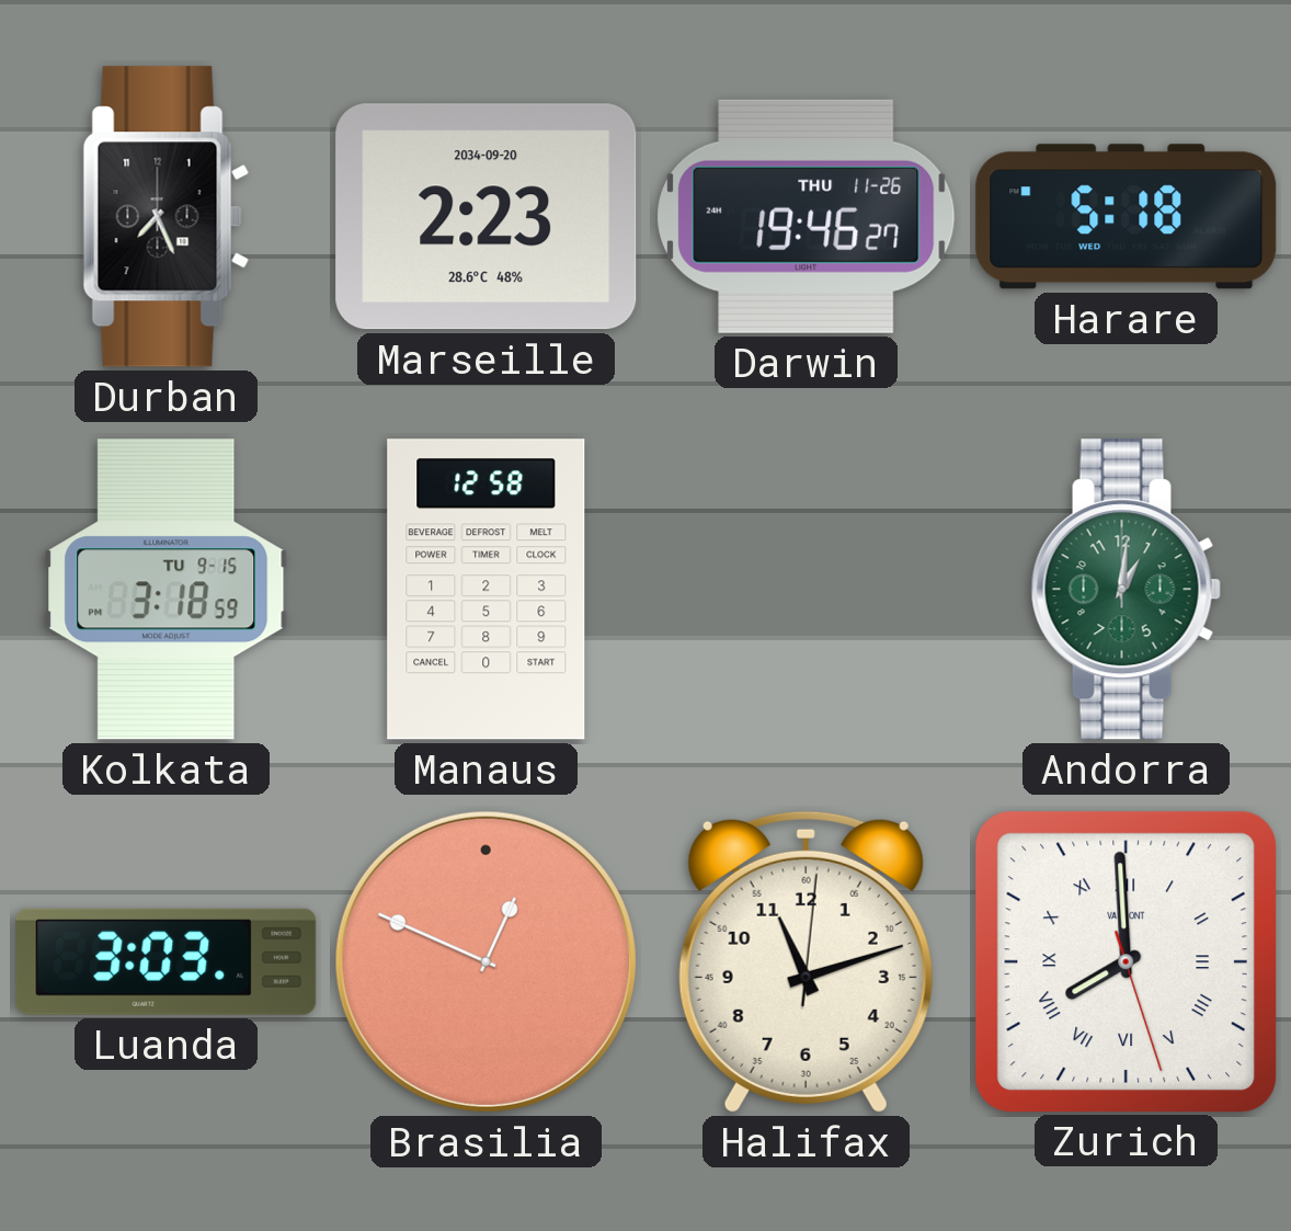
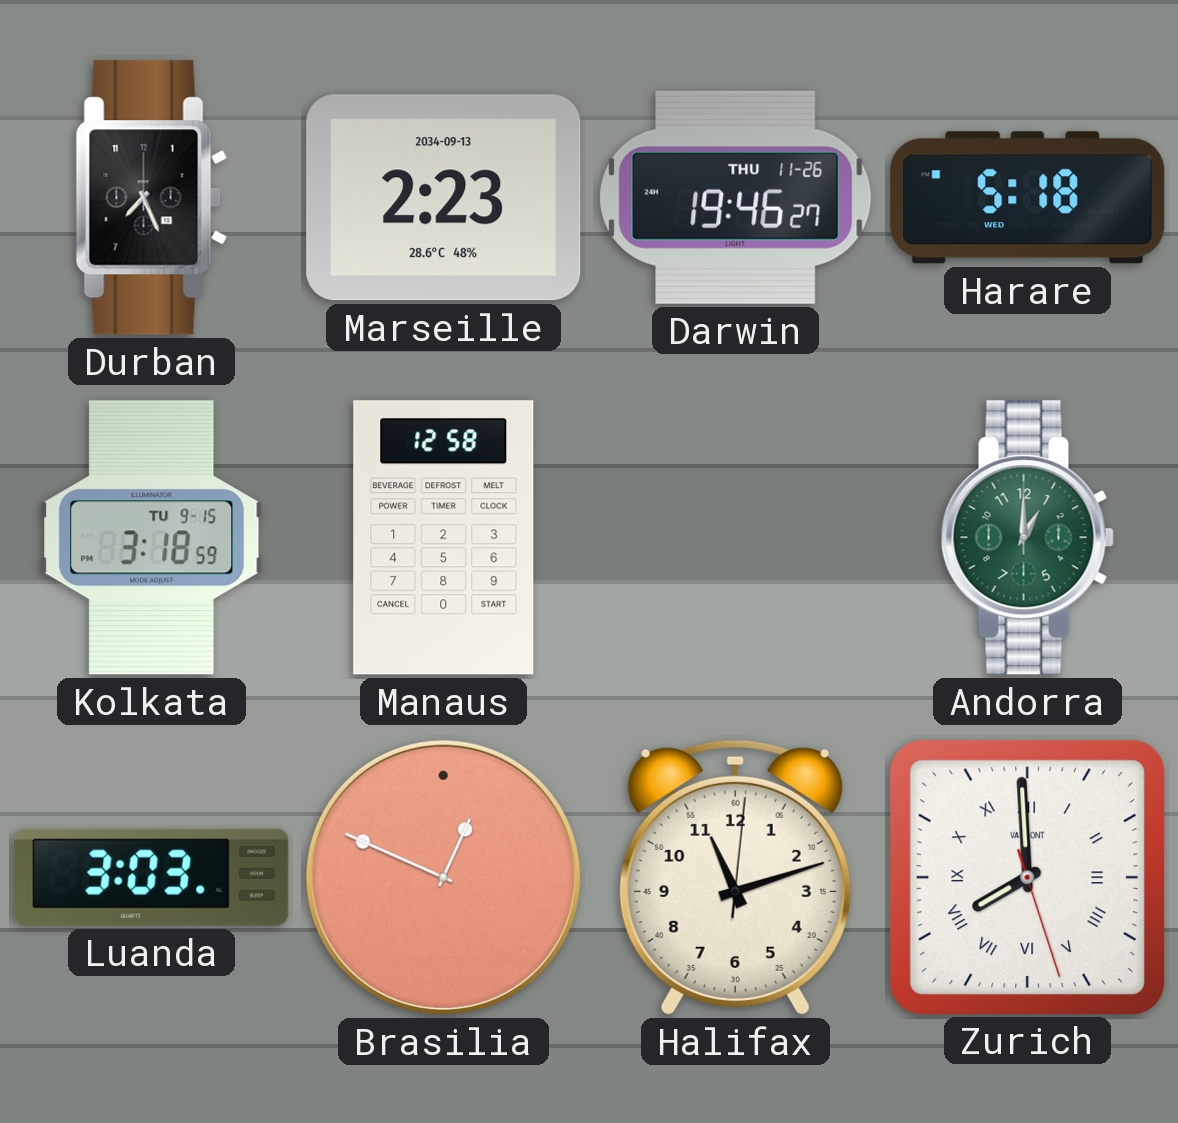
Marseille date: 2034-09-20 -> 2034-09-13 (444, 198)
Andorra: 1:01 -> 1:00 (1027, 538)
